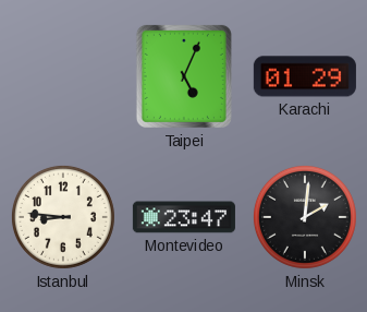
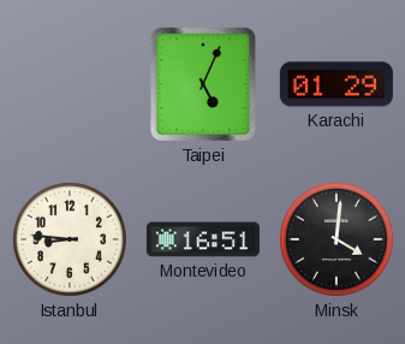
Montevideo: 23:47 -> 16:51 (203, 239)
Minsk: 2:01 -> 4:01 (336, 239)
